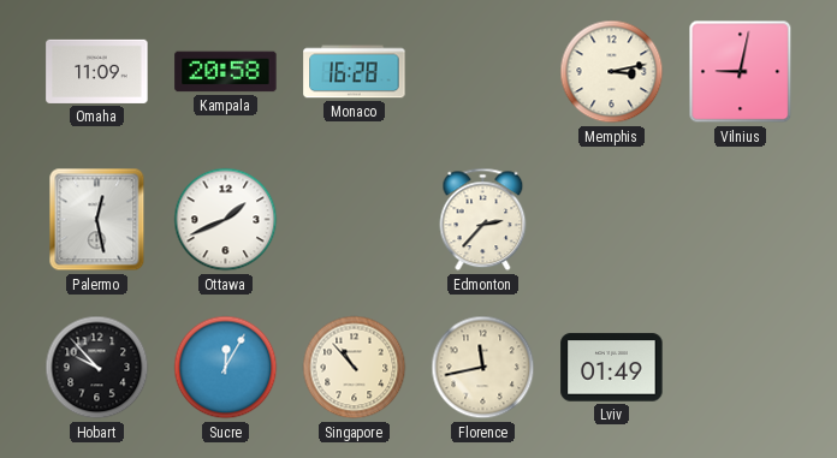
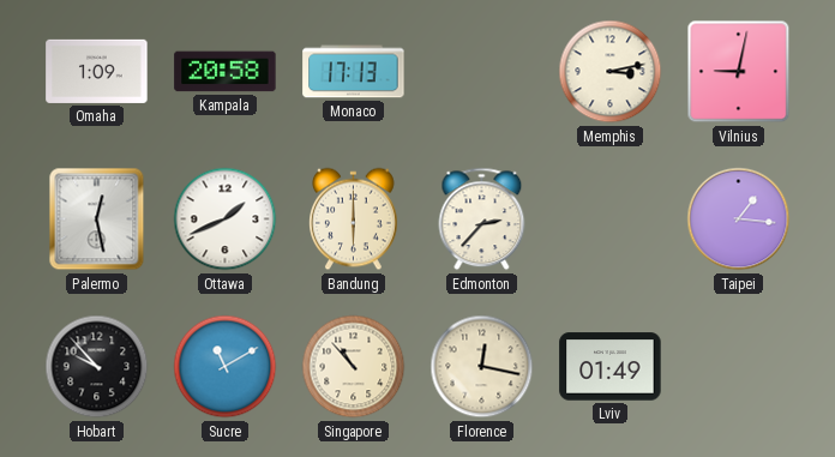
Omaha: 11:09 -> 1:09 (97, 71)
Monaco: 16:28 -> 17:13 (354, 72)
Bandung: none -> 6:00 (354, 220)
Taipei: none -> 1:16 (739, 220)
Sucre: 12:05 -> 11:10 (226, 367)
Florence: 11:43 -> 12:17 (482, 367)
